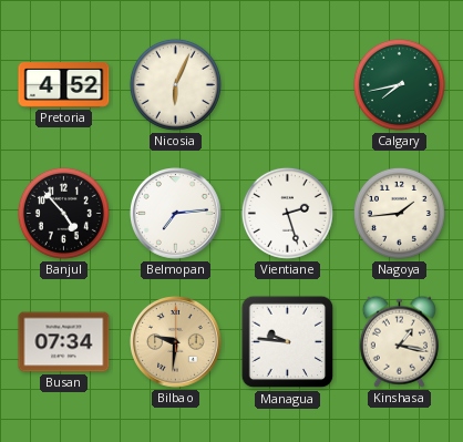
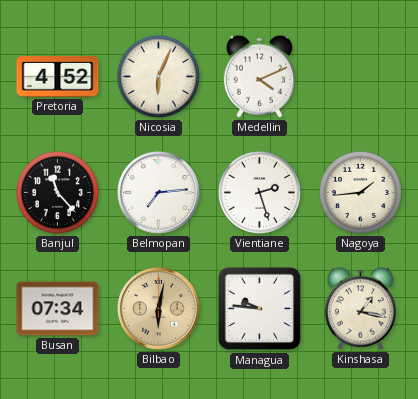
Medellin: none -> 4:11 (259, 76)
Calgary: 7:43 -> none (399, 84)
Banjul: 4:53 -> 11:23 (57, 192)
Bilbao: 9:31 -> 6:02 (159, 309)
